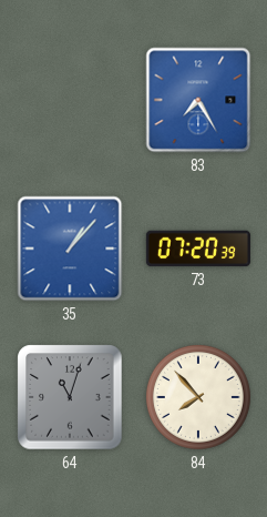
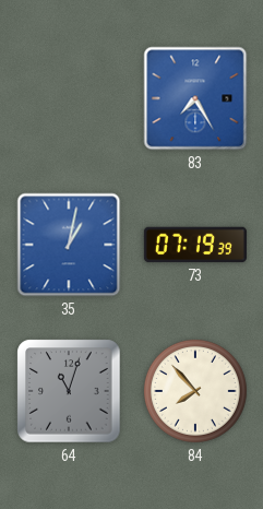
35: 1:07 -> 1:02 (69, 245)
73: 07:20 -> 07:19 (195, 245)
